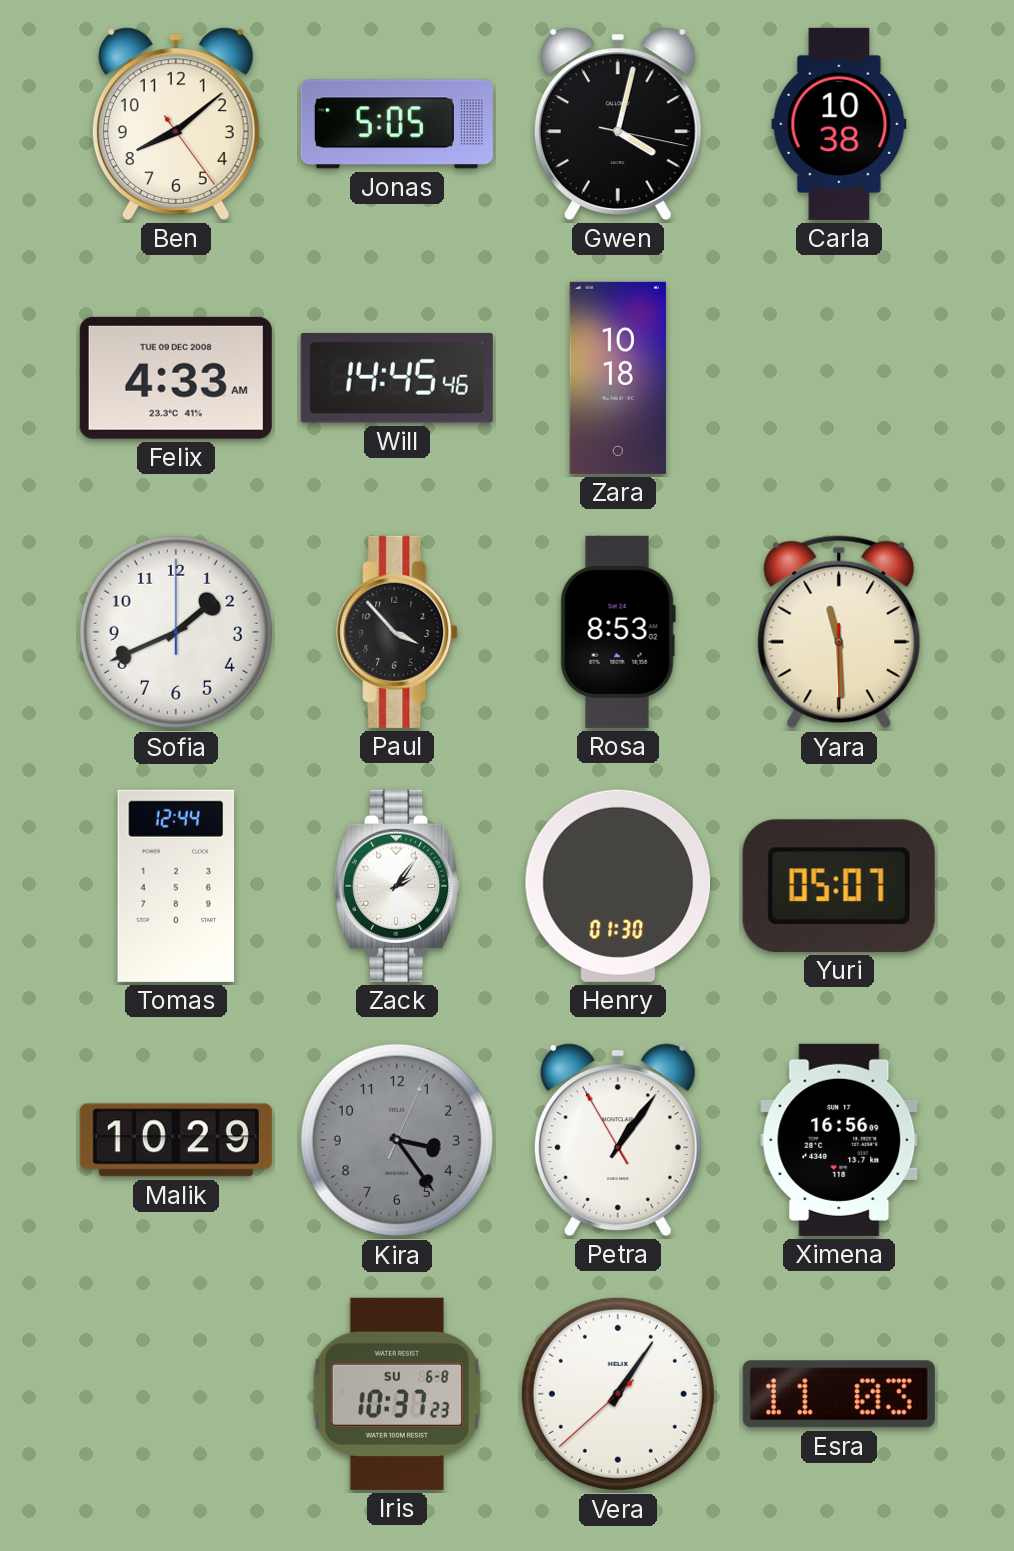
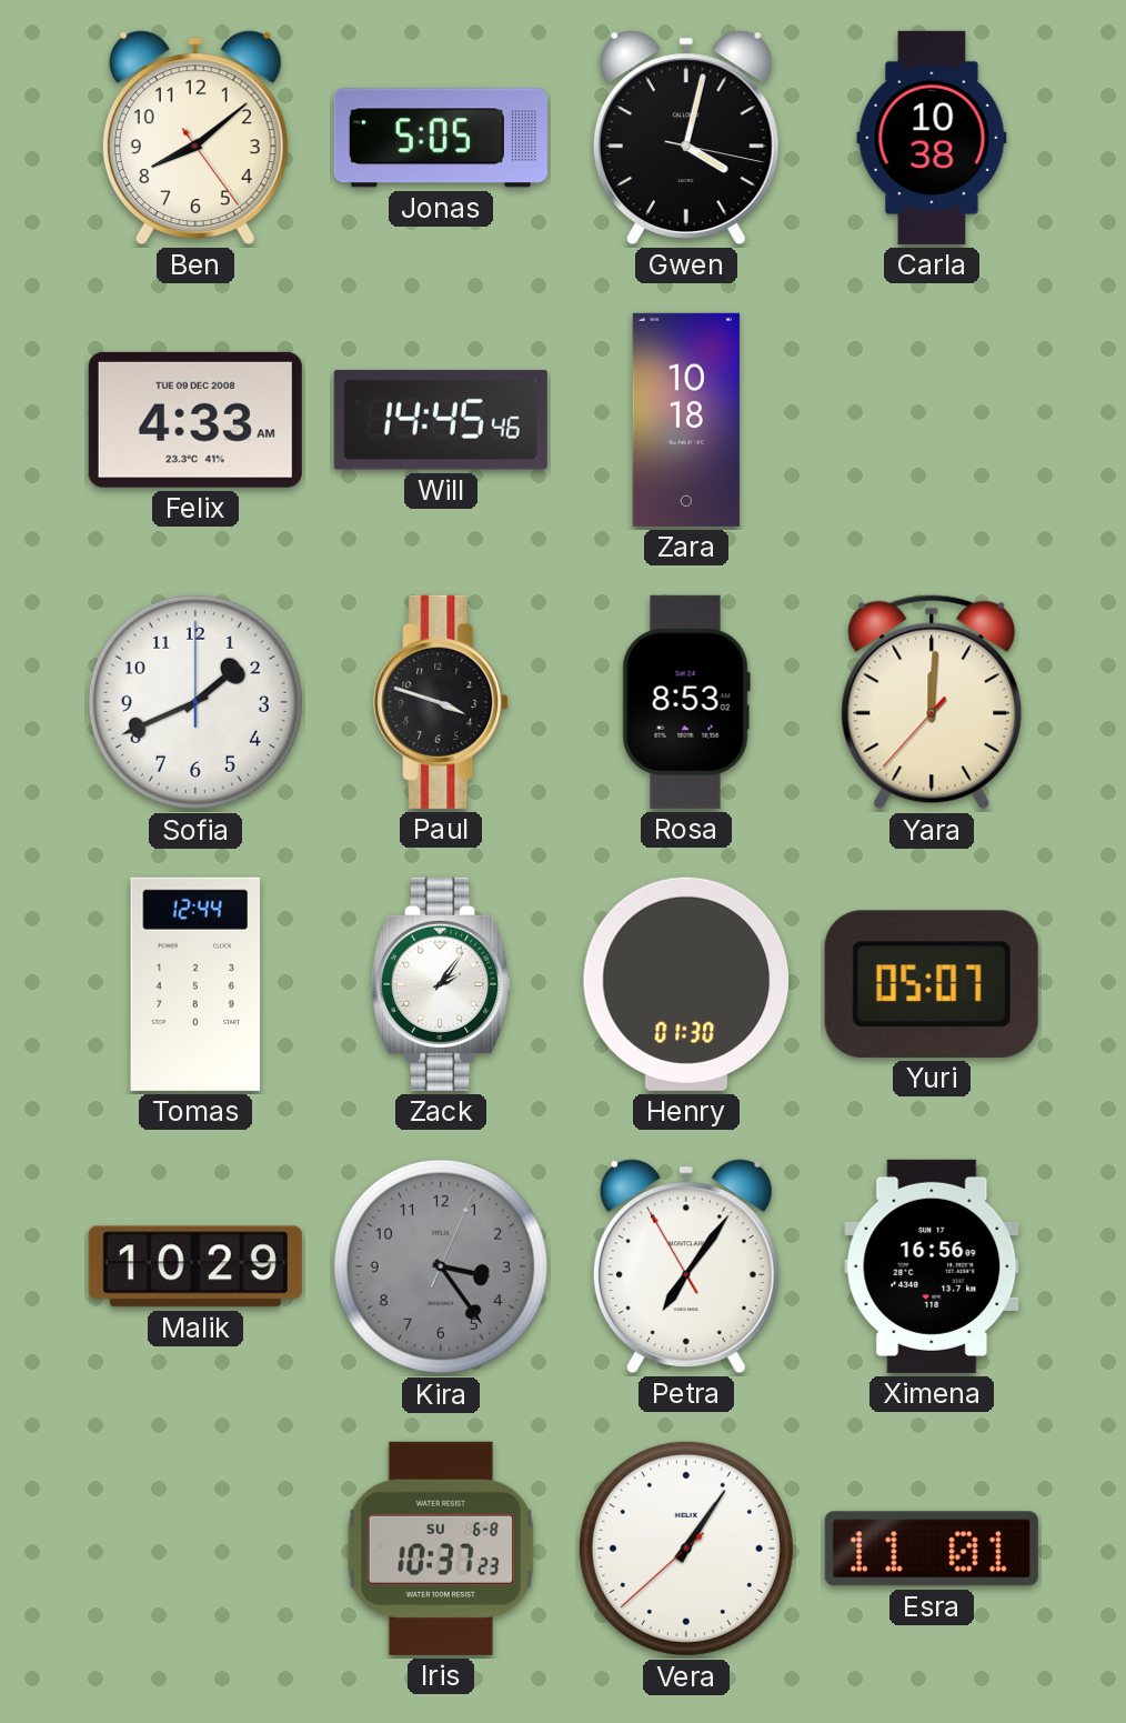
Paul: 3:53 -> 3:48 (441, 702)
Yara: 11:29 -> 12:00 (932, 702)
Petra: 1:05 -> 7:05 (686, 1266)
Esra: 11:03 -> 11:01 (932, 1549)
